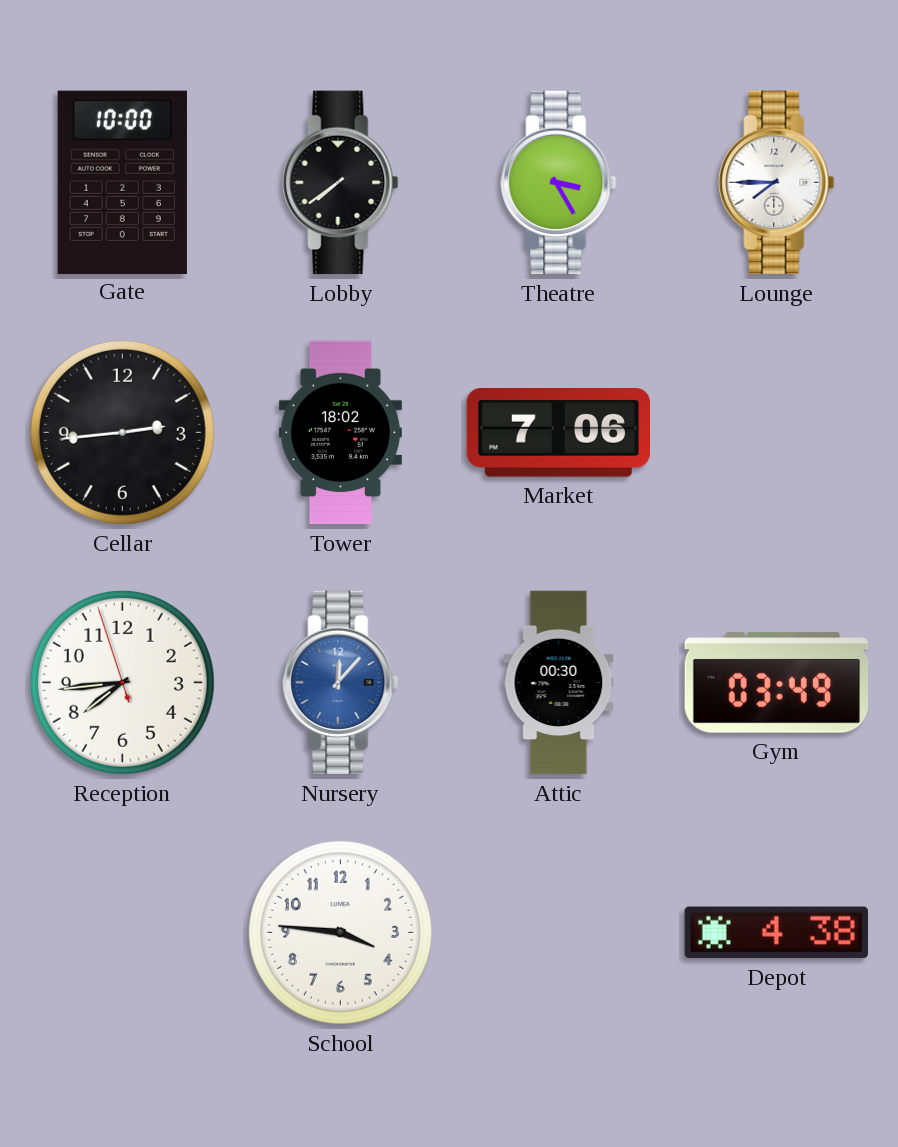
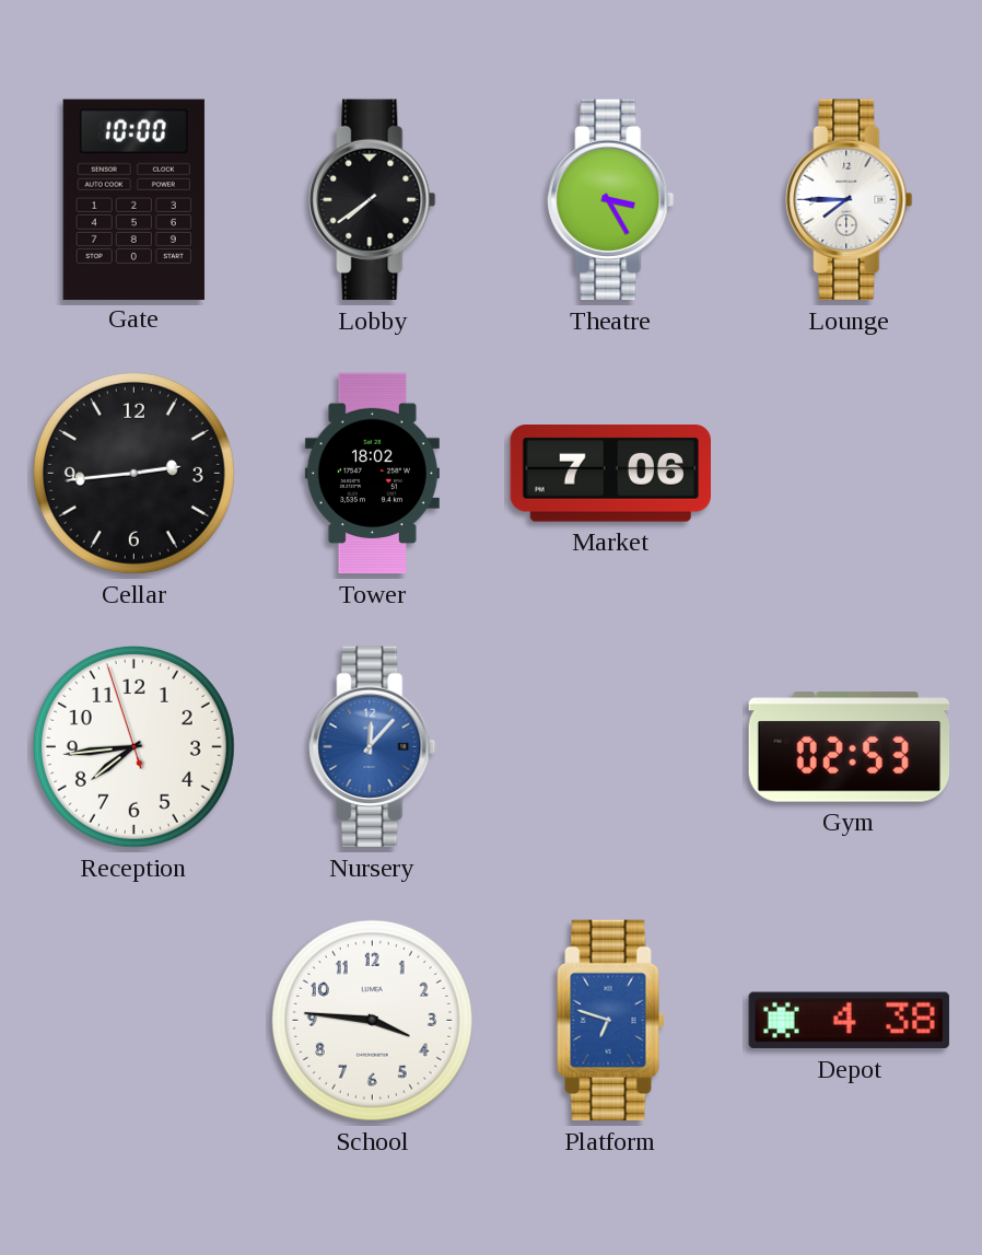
Attic: 00:30 -> none (559, 683)
Gym: 03:49 -> 02:53 (850, 747)
Platform: none -> 6:48 (611, 1021)
